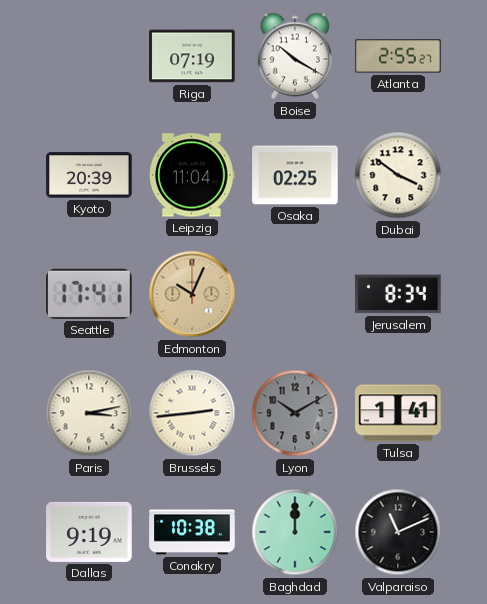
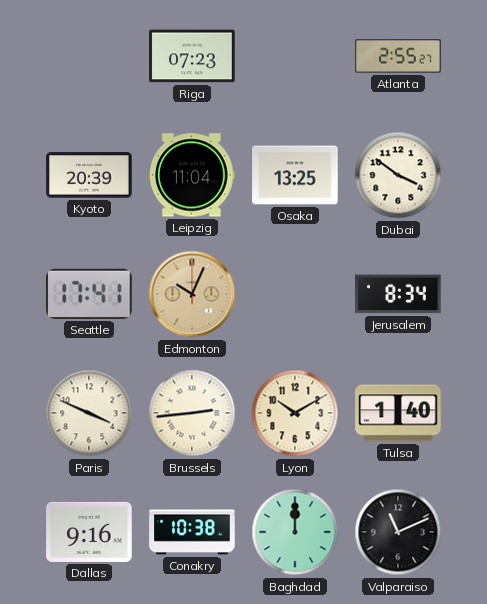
Riga: 07:19 -> 07:23 (192, 56)
Boise: 10:20 -> none (295, 56)
Osaka: 02:25 -> 13:25 (295, 175)
Paris: 3:13 -> 3:49 (89, 413)
Lyon dial: grey -> cream (295, 413)
Tulsa: 1:41 -> 1:40 (398, 413)
Dallas: 9:19 -> 9:16 (89, 532)
